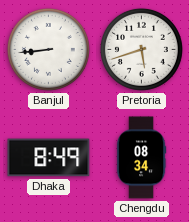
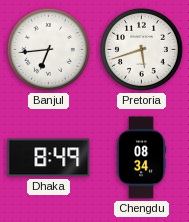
Banjul: 8:44 -> 6:44 (48, 49)
